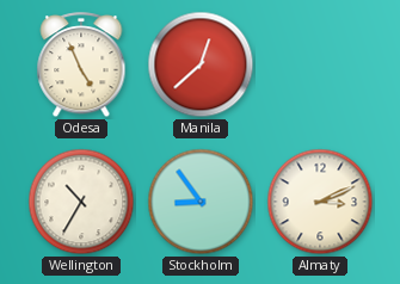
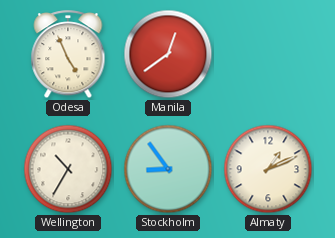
Manila: 12:38 -> 12:39 (168, 54)
Almaty: 3:11 -> 1:11 (268, 169)
